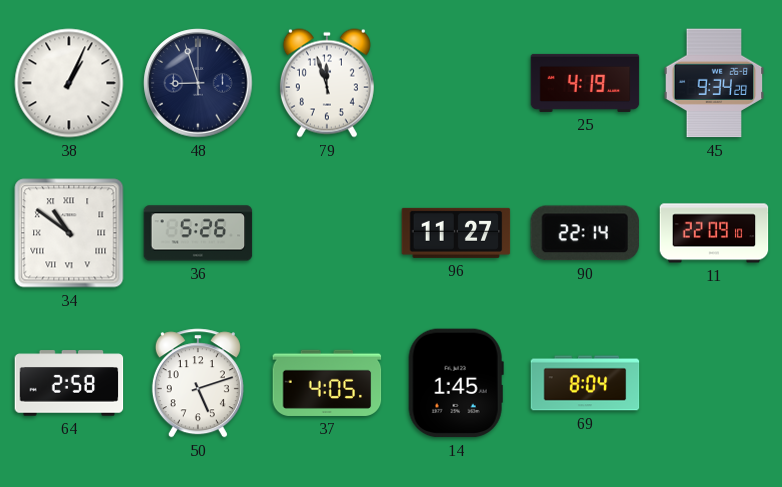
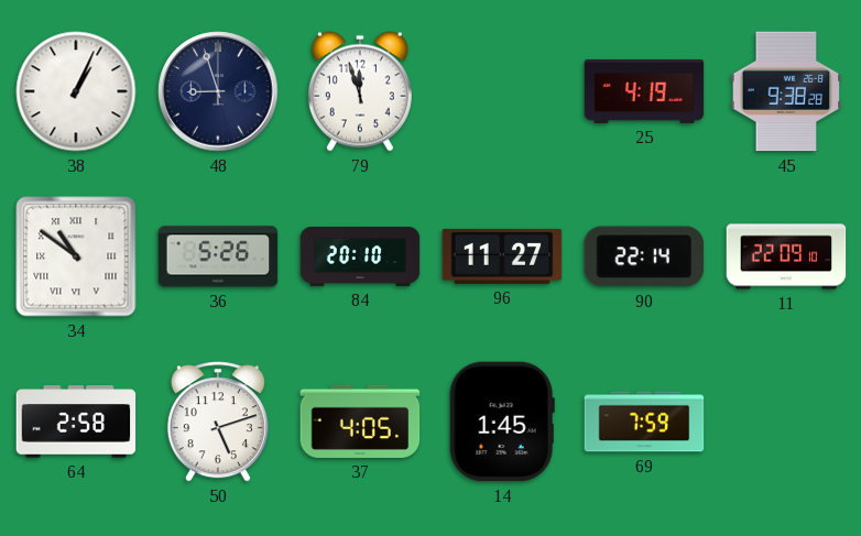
45: 9:34 -> 9:38 (786, 91)
84: none -> 20:10 (360, 256)
69: 8:04 -> 7:59 (644, 422)
